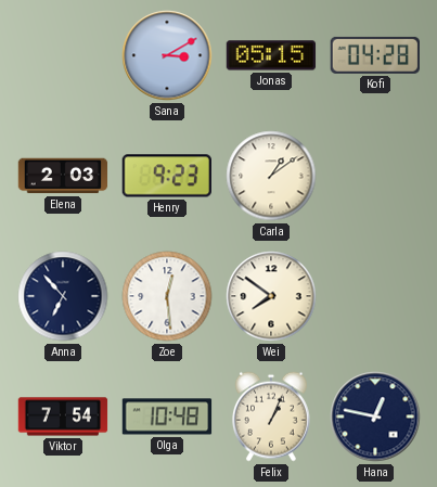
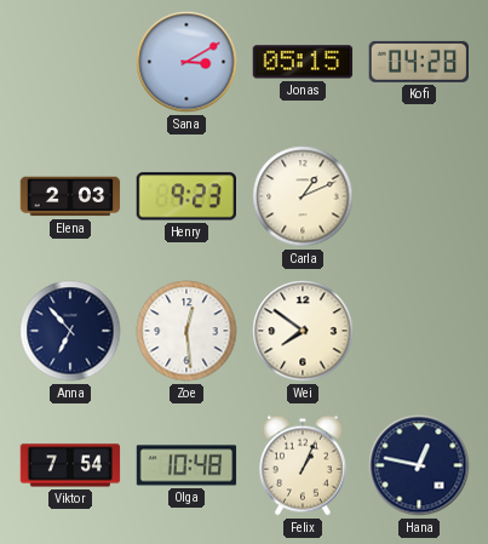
Carla: 1:09 -> 1:11 (303, 196)
